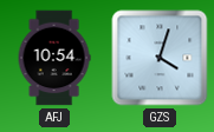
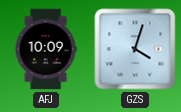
AFJ: 10:54 -> 10:09 (46, 49)
